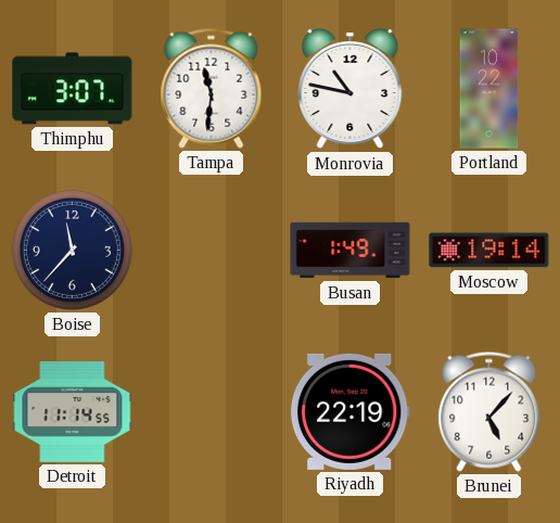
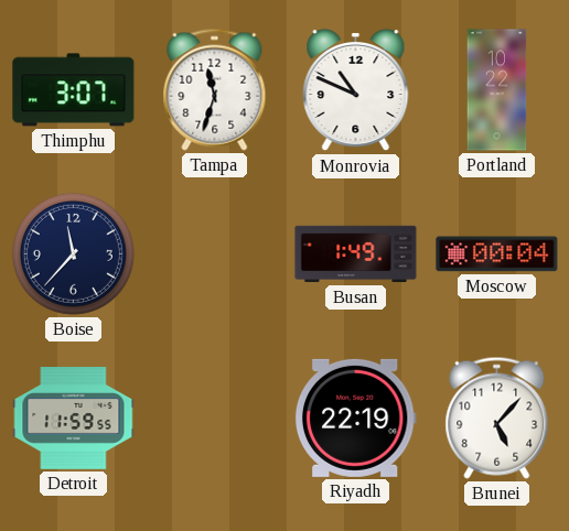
Tampa: 11:31 -> 11:33 (215, 89)
Monrovia: 10:47 -> 10:49 (356, 90)
Moscow: 19:14 -> 00:04 (497, 254)
Detroit: 11:14 -> 11:59 (74, 419)
